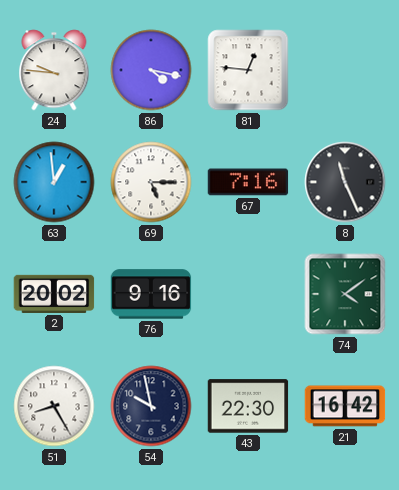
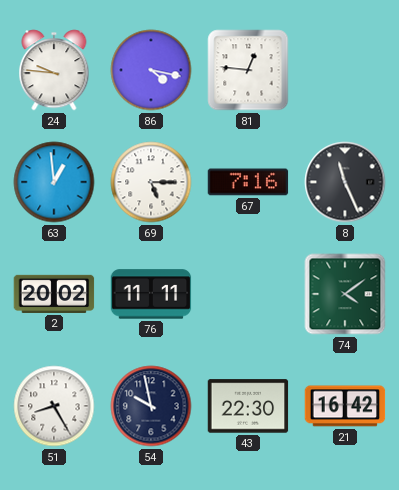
76: 9:16 -> 11:11 (151, 294)
